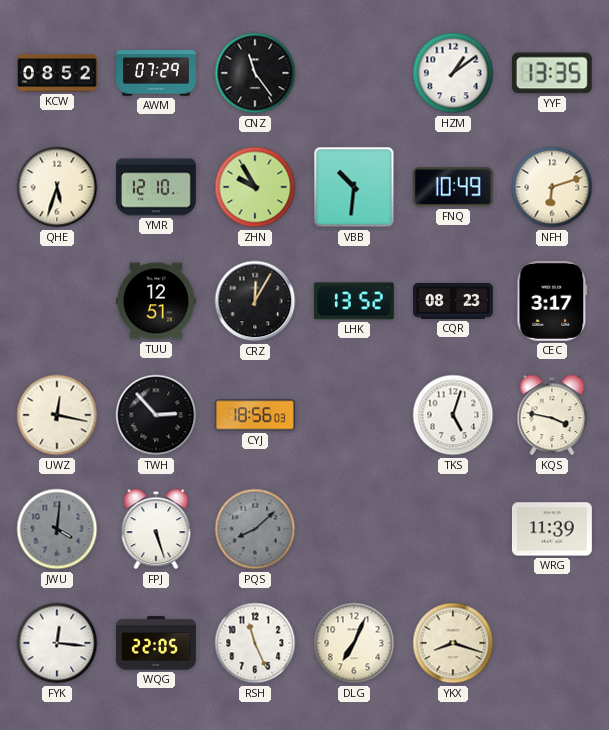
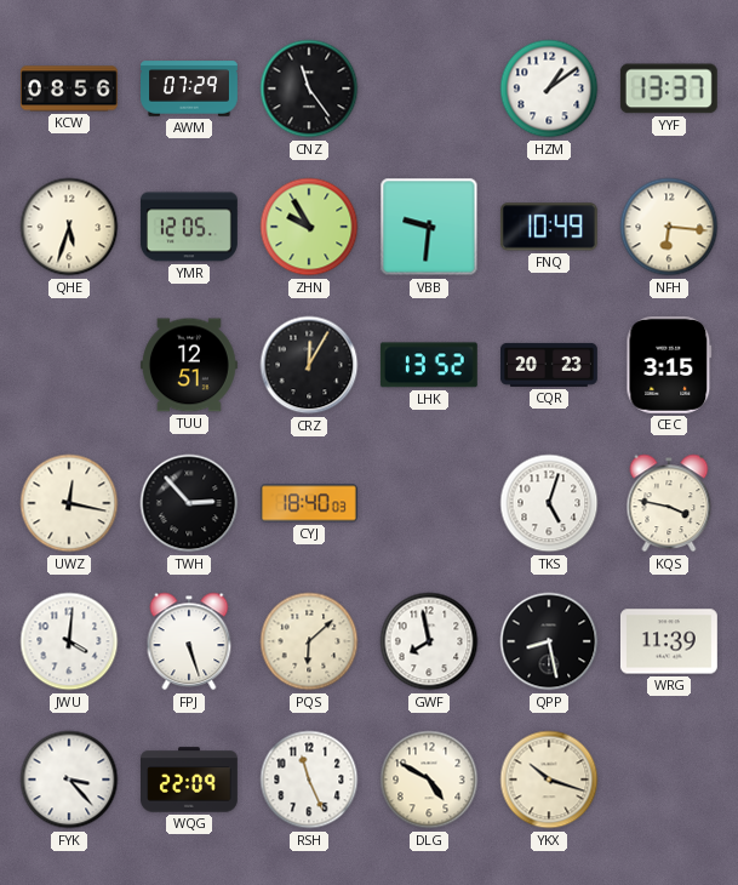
KCW: 08:52 -> 08:56 (69, 88)
YYF: 13:35 -> 13:37 (669, 88)
YMR: 12:10 -> 12:05 (189, 227)
VBB: 10:31 -> 9:31 (429, 227)
NFH: 6:12 -> 6:16 (669, 227)
CQR: 08:23 -> 20:23 (550, 365)
CEC: 3:17 -> 3:15 (669, 365)
CYJ: 18:56 -> 18:40 (309, 503)
JWU dial: grey -> white (69, 641)
PQS: 8:08 -> 6:08 (309, 641)
PQS dial: grey -> cream (309, 641)
GWF: none -> 7:58 (429, 641)
QPP: none -> 8:28 (549, 641)
FYK: 12:16 -> 3:23 (69, 780)
WQG: 22:05 -> 22:09 (190, 780)
DLG: 7:04 -> 4:50 (429, 780)
YKX: 8:18 -> 10:18 (549, 780)
